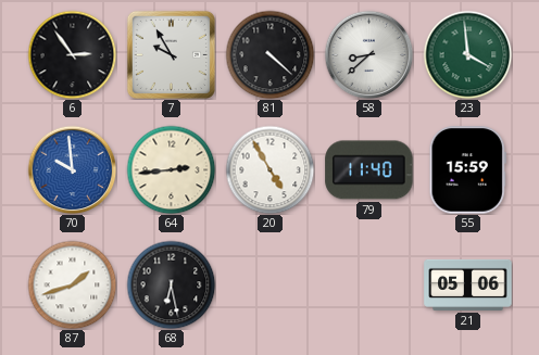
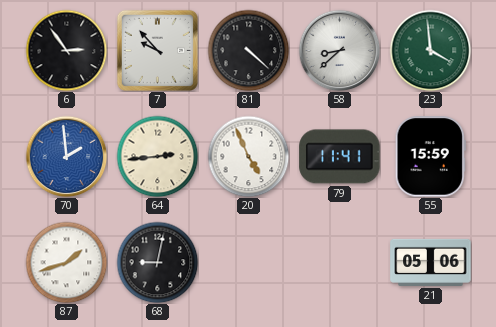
7: 9:55 -> 9:53 (157, 50)
70: 9:59 -> 1:59 (66, 156)
20: 4:55 -> 4:56 (248, 156)
79: 11:40 -> 11:41 (340, 157)
68: 6:28 -> 9:02 (157, 262)
